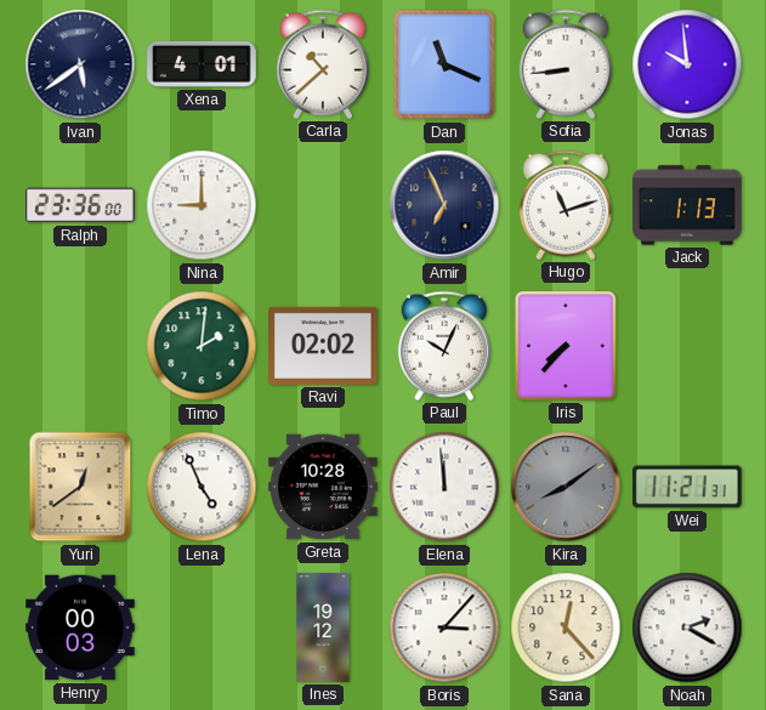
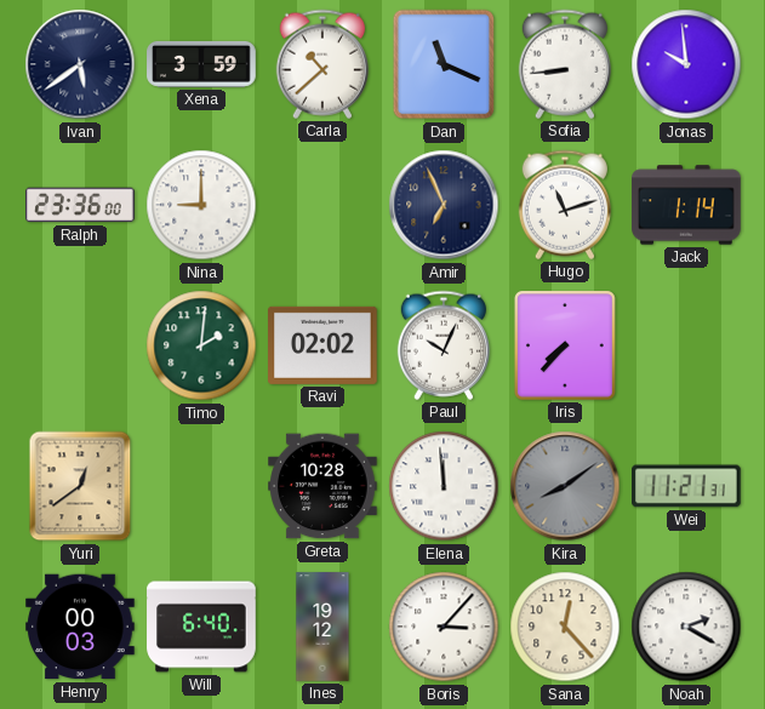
Xena: 4:01 -> 3:59 (201, 64)
Jack: 1:13 -> 1:14 (686, 205)
Lena: 4:56 -> none (202, 487)
Will: none -> 6:40 (201, 627)
